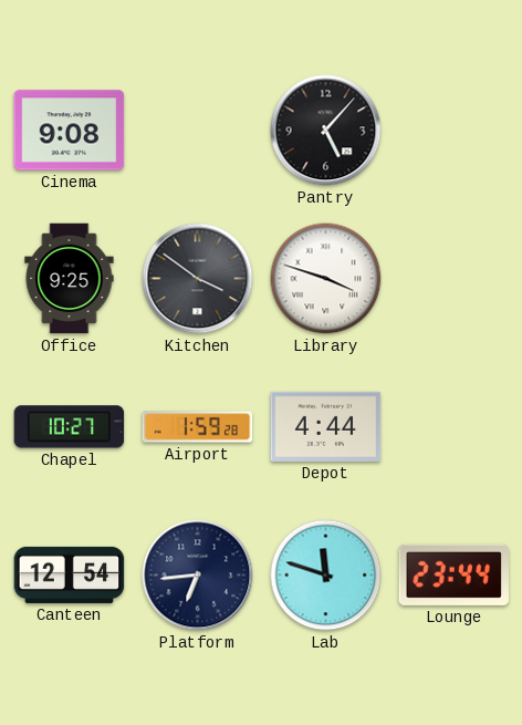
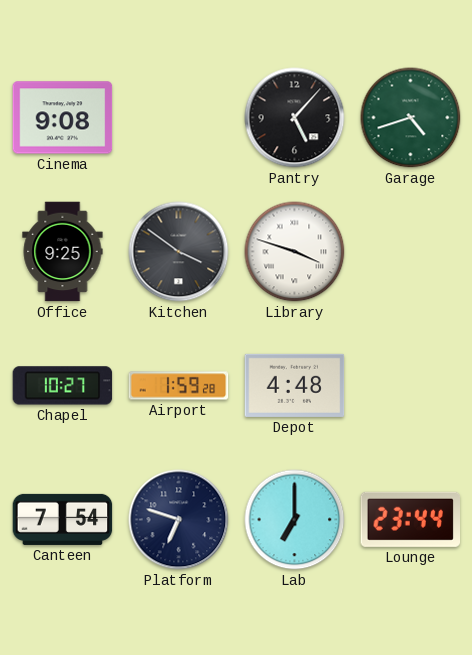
Garage: none -> 4:42 (411, 118)
Depot: 4:44 -> 4:48 (295, 385)
Canteen: 12:54 -> 7:54 (63, 519)
Platform: 6:44 -> 6:48 (179, 520)
Lab: 11:48 -> 7:00 (295, 520)
